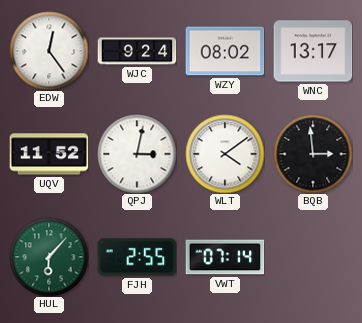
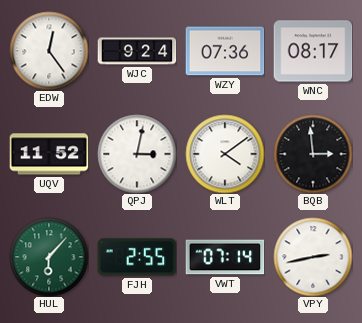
WZY: 08:02 -> 07:36 (225, 51)
WNC: 13:17 -> 08:17 (313, 51)
VPY: none -> 2:43 (313, 257)
